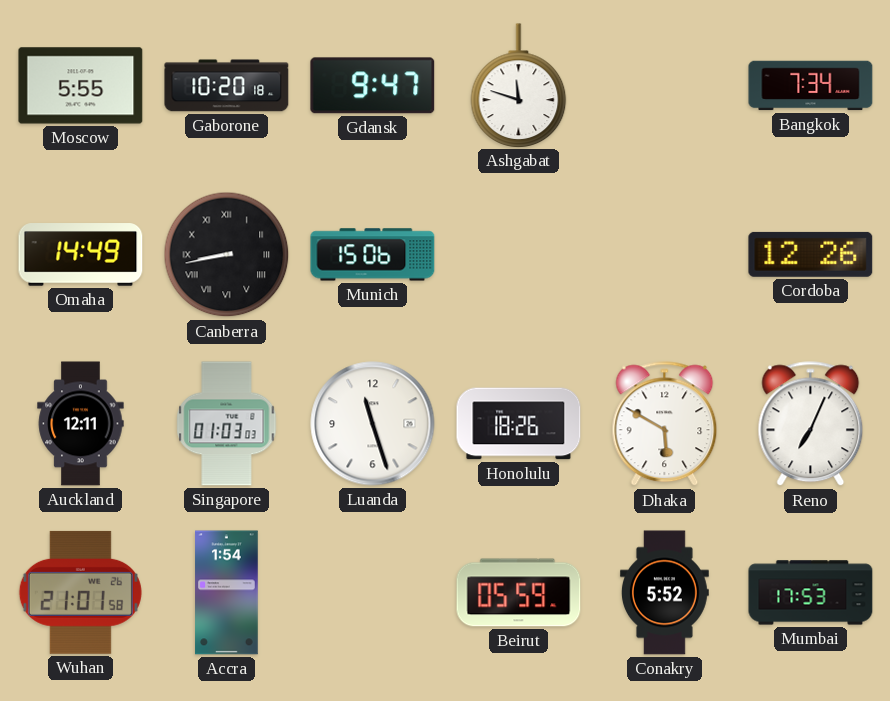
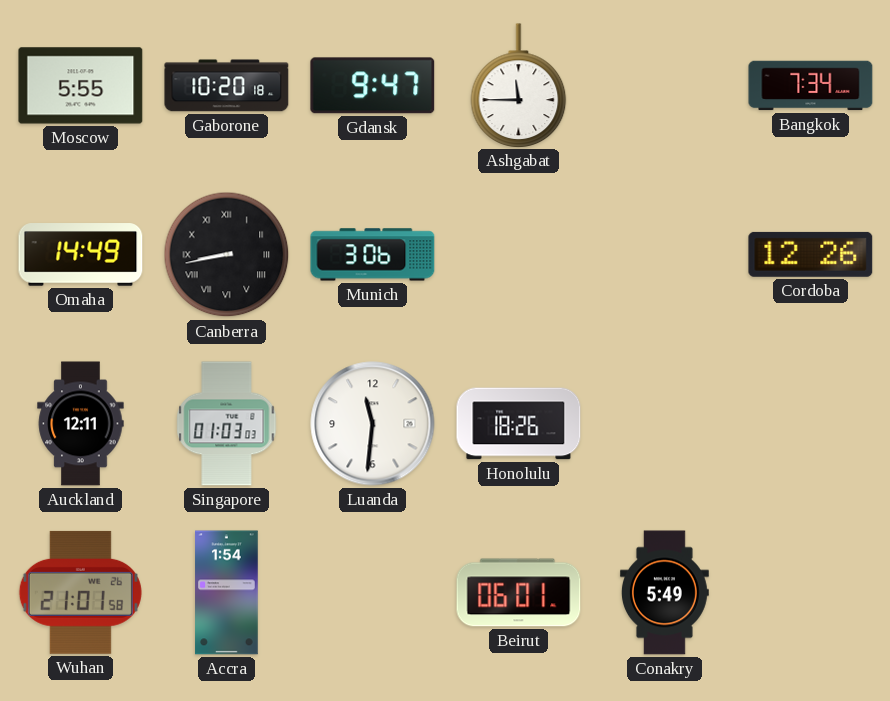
Ashgabat: 11:48 -> 11:45 (519, 85)
Munich: 15:06 -> 3:06 (373, 255)
Luanda: 11:27 -> 11:31 (373, 424)
Dhaka: 5:50 -> none (665, 424)
Reno: 7:04 -> none (811, 424)
Beirut: 05:59 -> 06:01 (519, 593)
Conakry: 5:52 -> 5:49 (664, 593)
Mumbai: 17:53 -> none (811, 593)
